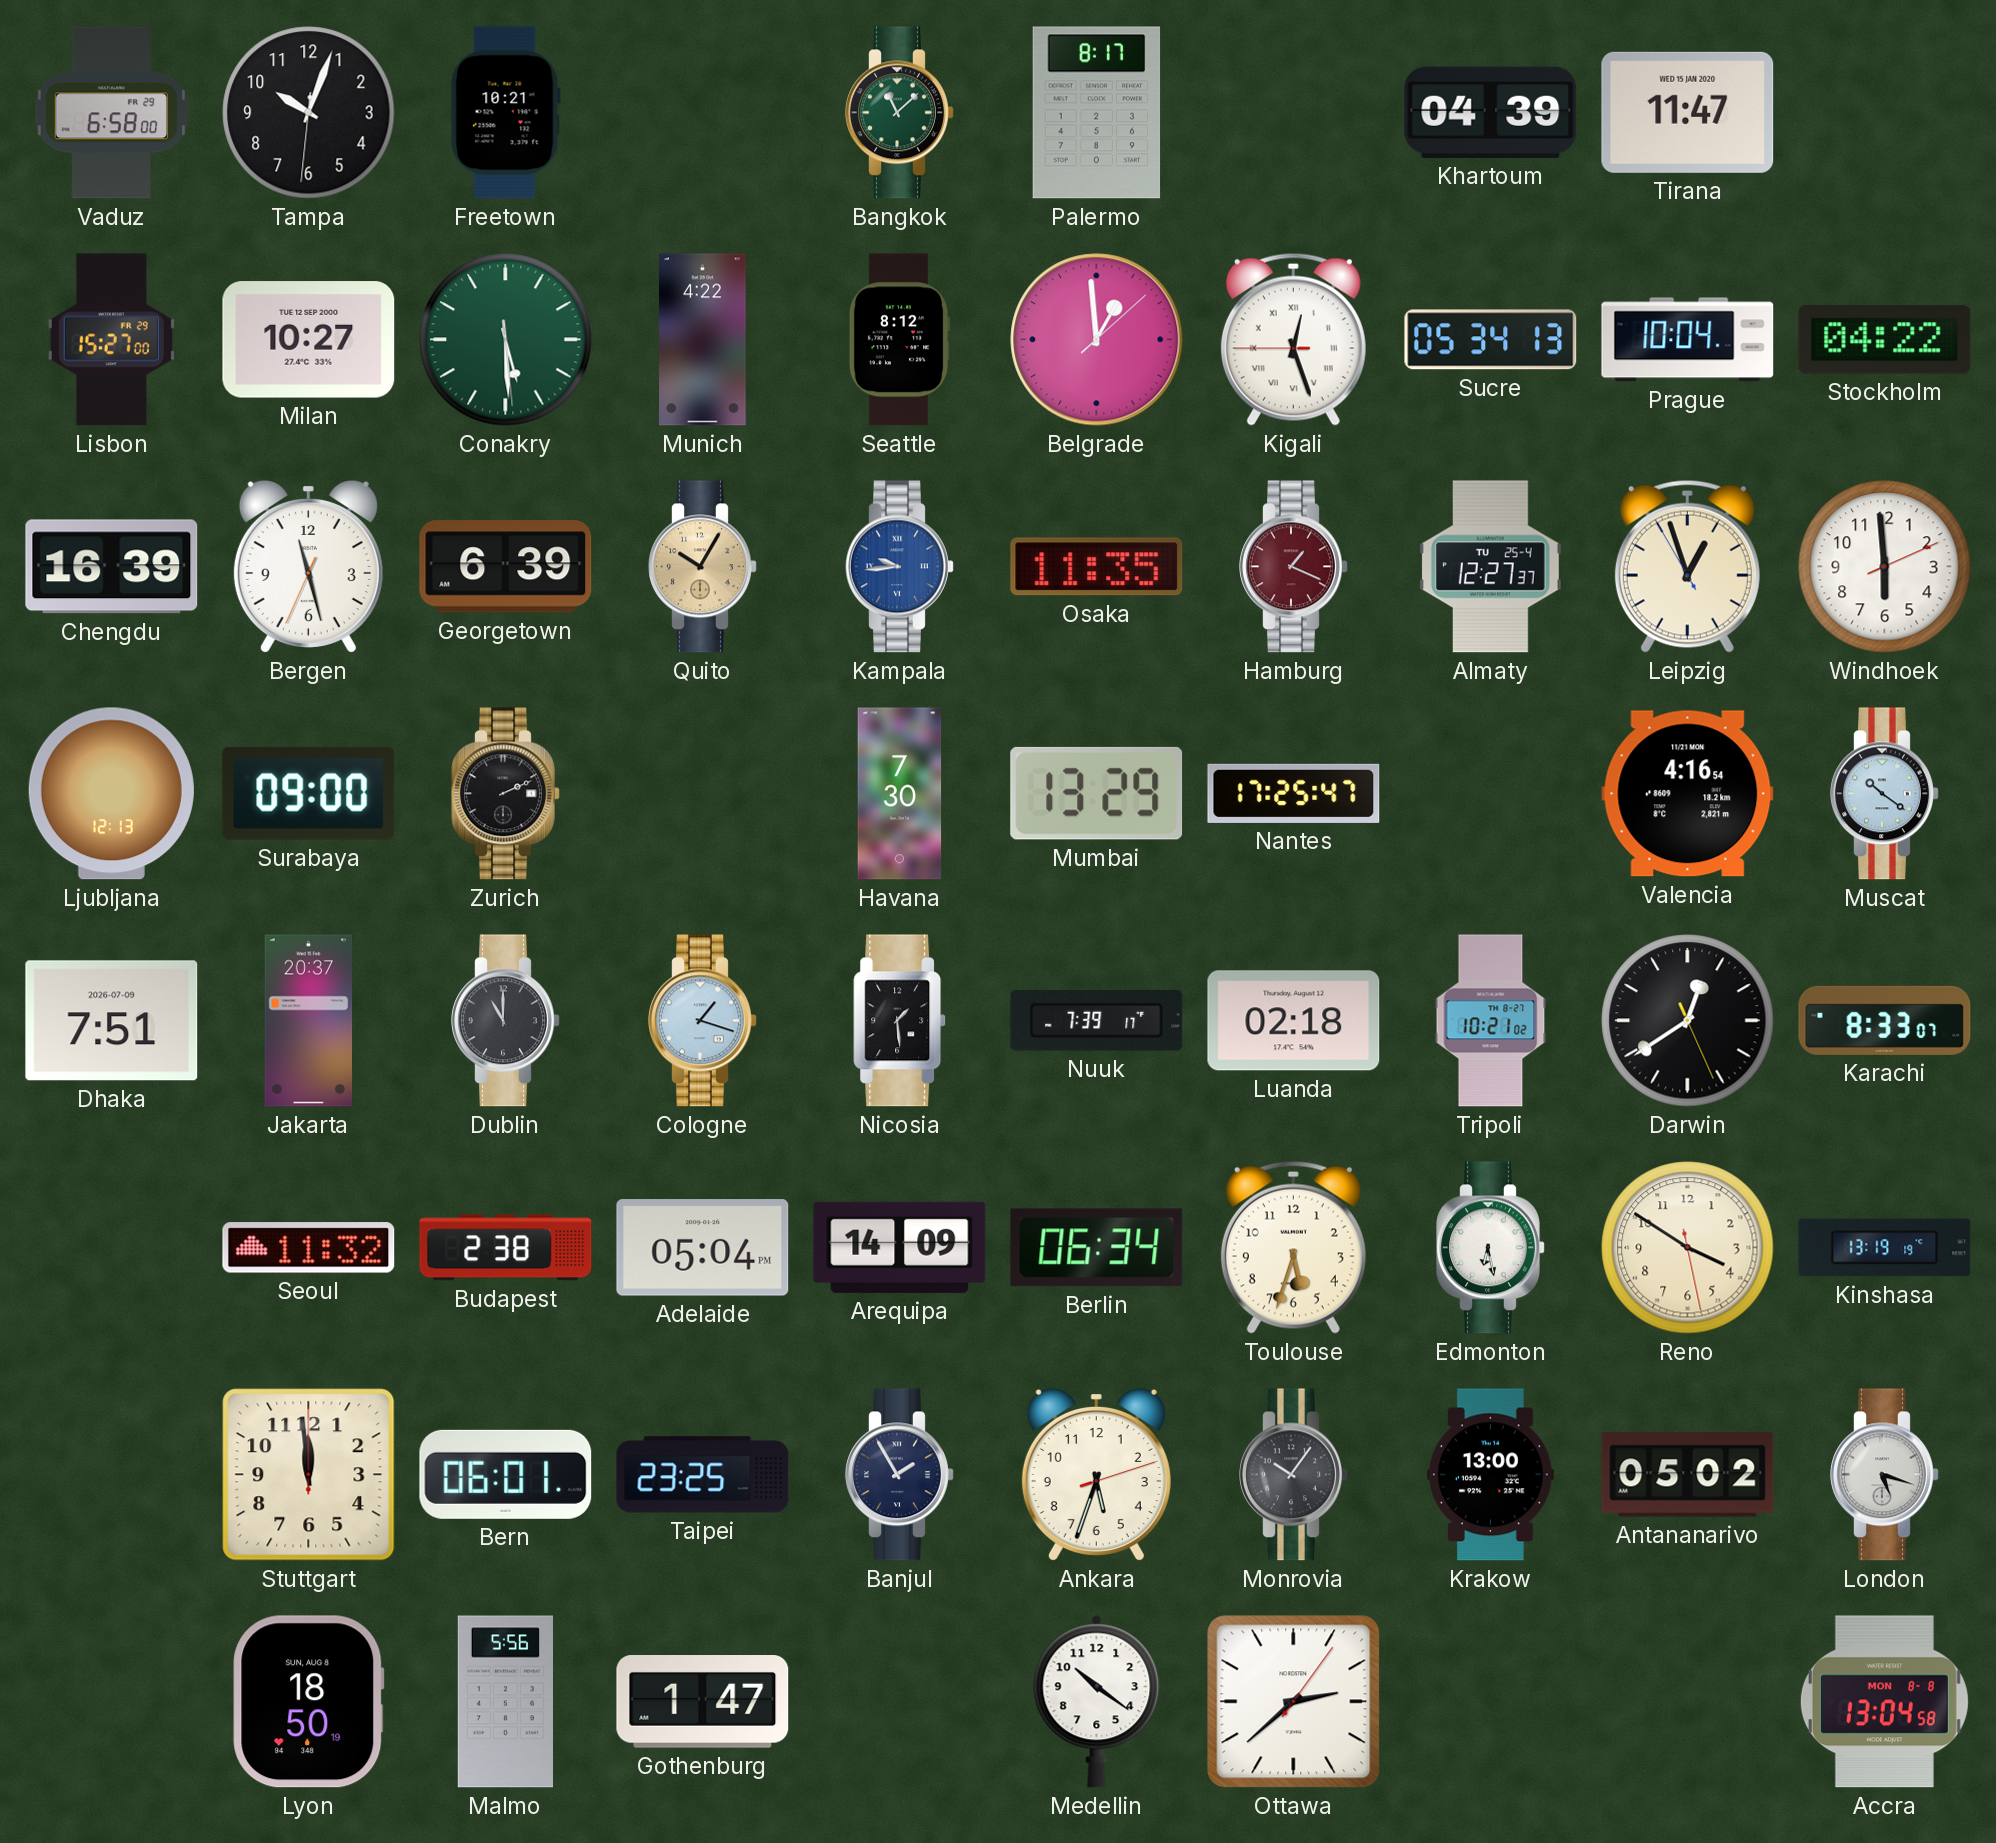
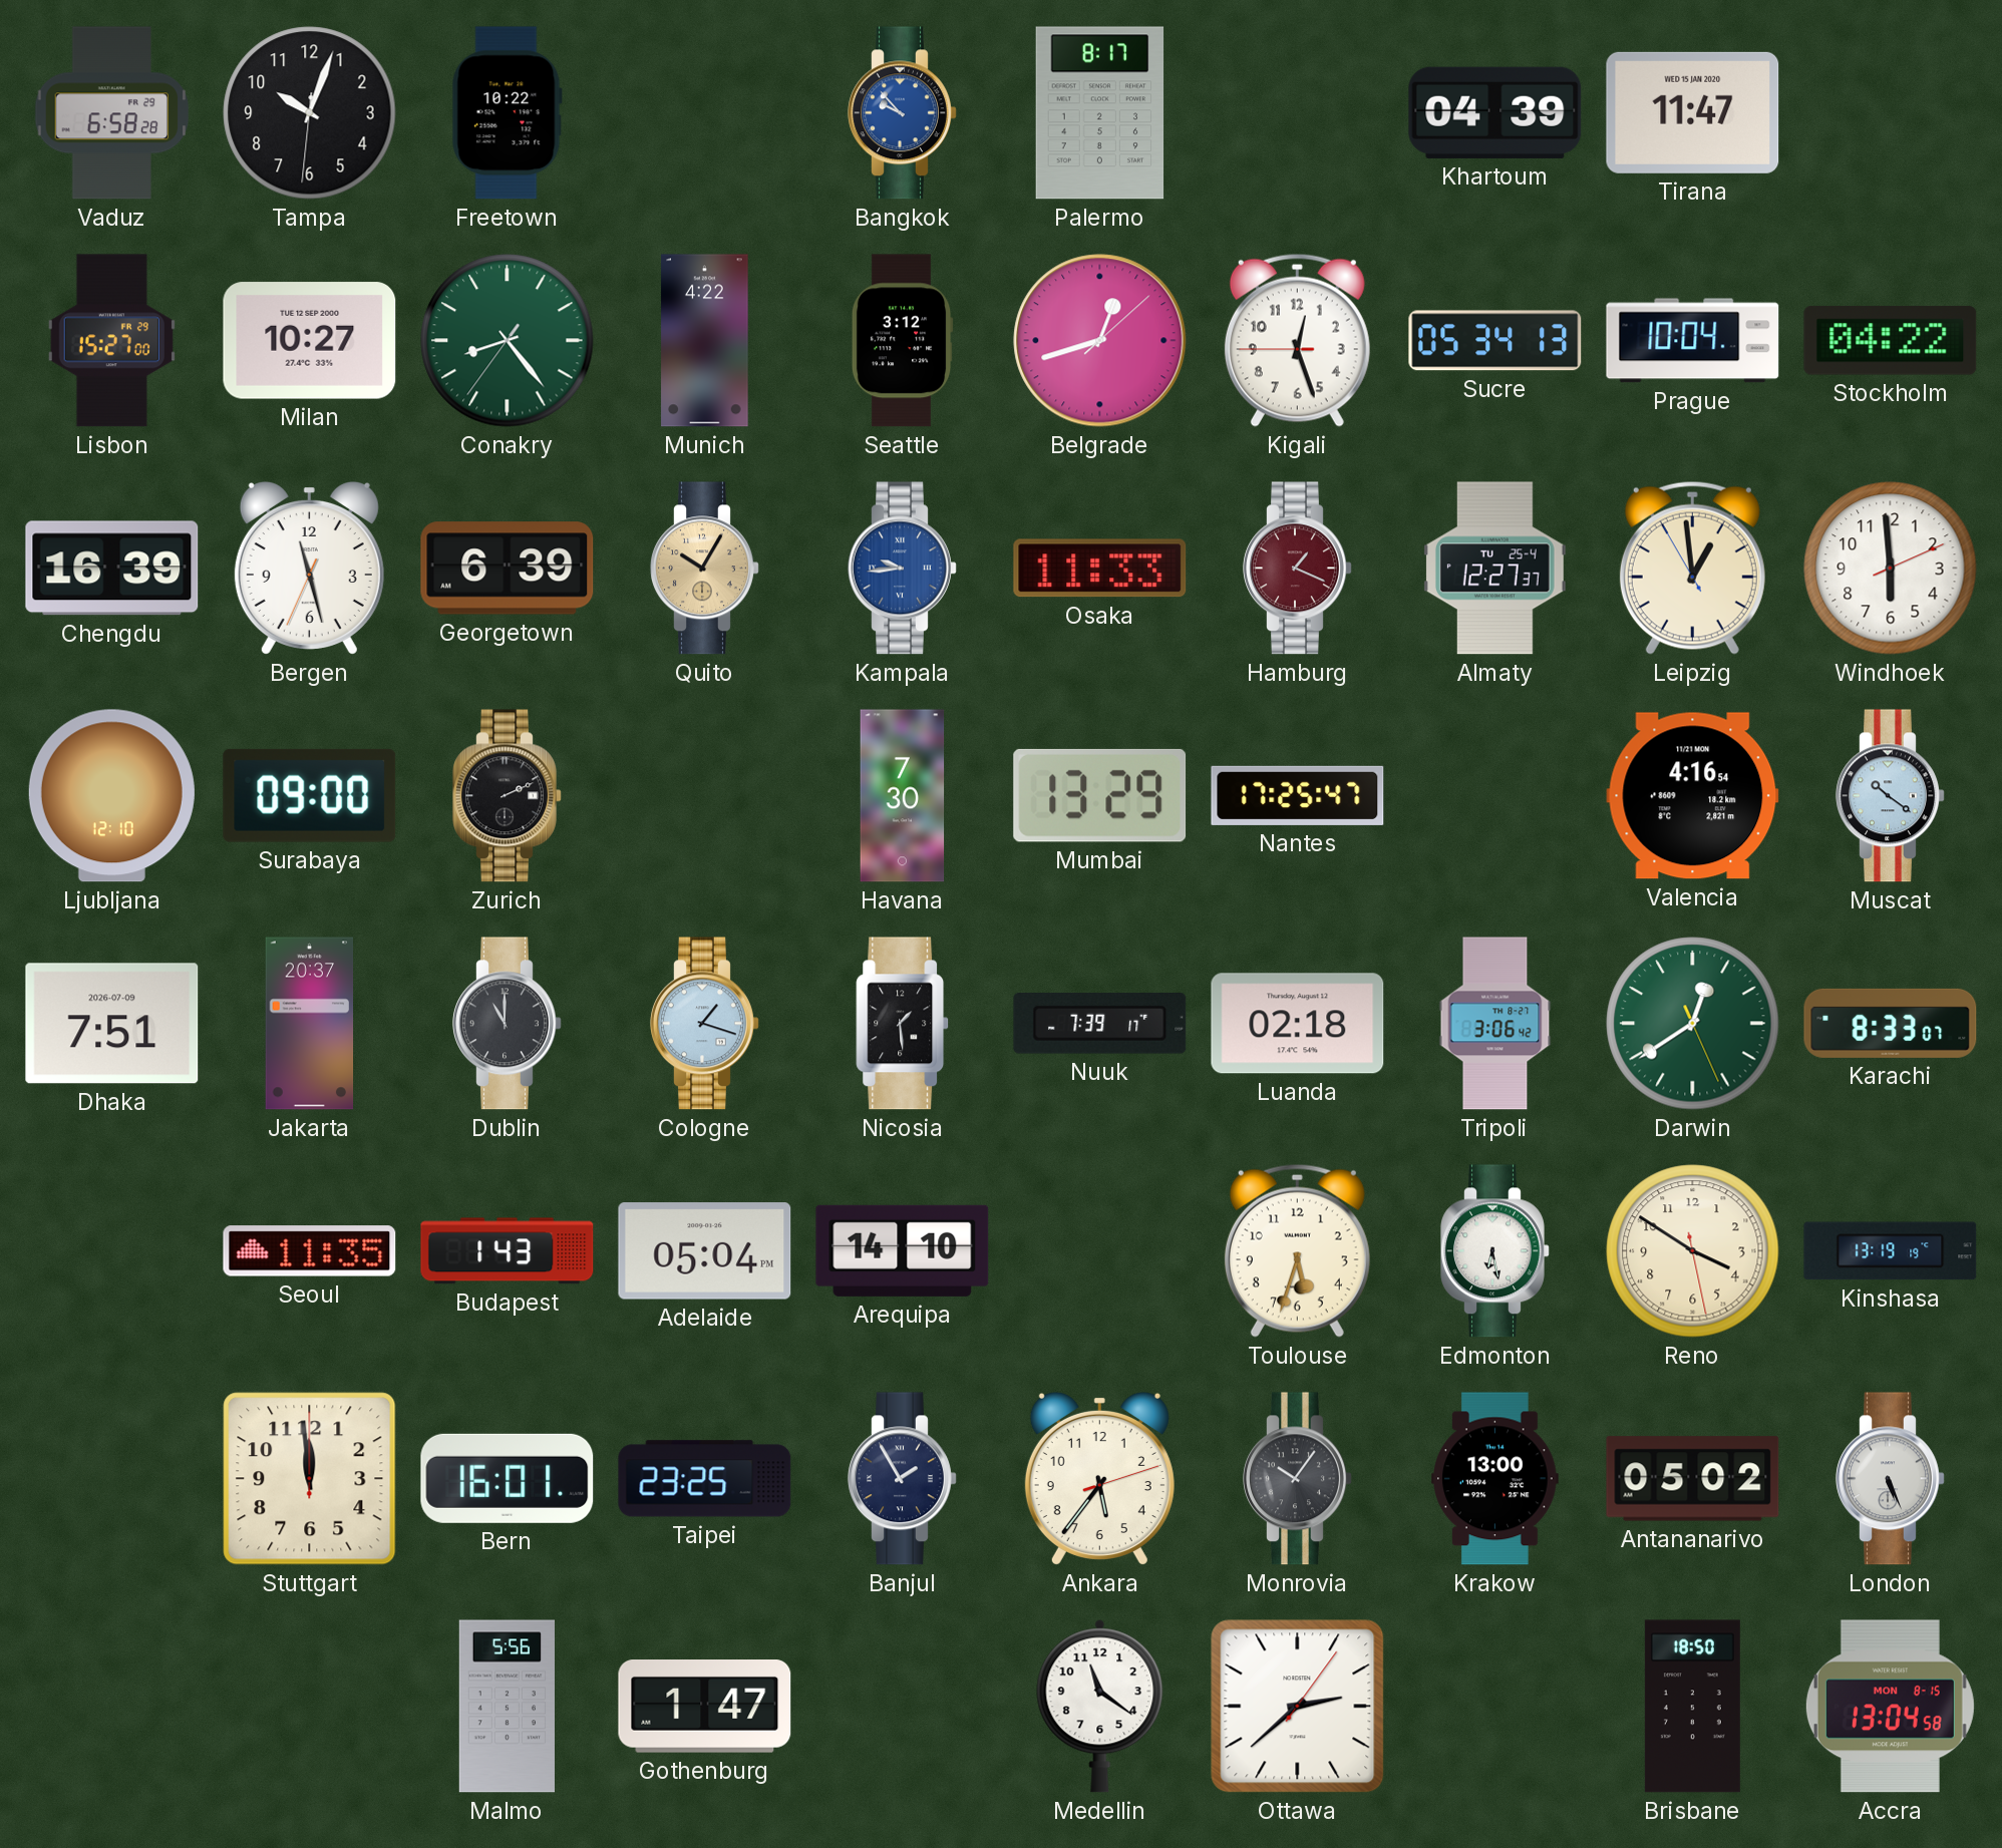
Vaduz: 6:58:00 -> 6:58:28 (112, 113)
Freetown: 10:21 -> 10:22 (507, 113)
Bangkok: 11:08 -> 9:53 (903, 113)
Bangkok dial: green -> blue (903, 113)
Conakry: 5:29 -> 8:23 (508, 341)
Seattle: 8:12 -> 3:12 (902, 341)
Belgrade: 12:59 -> 12:42 (1100, 341)
Kigali numerals: Roman -> Arabic (1297, 340)
Osaka: 11:35 -> 11:33 (1100, 569)
Leipzig: 12:56 -> 12:58 (1692, 568)
Ljubljana: 12:13 -> 12:10 (111, 796)
Tripoli: 10:21 -> 3:06 (1495, 1024)
Darwin dial: black -> green (1693, 1024)
Seoul: 11:32 -> 11:35 (310, 1251)
Budapest: 2:38 -> 1:43 (508, 1251)
Arequipa: 14:09 -> 14:10 (903, 1250)
Berlin: 06:34 -> none (1097, 1248)
Bern: 06:01 -> 16:01 (508, 1478)
Ankara: 5:33 -> 5:36 (1099, 1478)
London: 5:18 -> 5:26 (1891, 1479)
Lyon: 18:50 -> none (309, 1702)
Medellin: 10:21 -> 11:21 (1100, 1707)
Brisbane: none -> 18:50 (1692, 1707)
Accra date: MON 8-8 -> MON 8-15 (1890, 1707)
